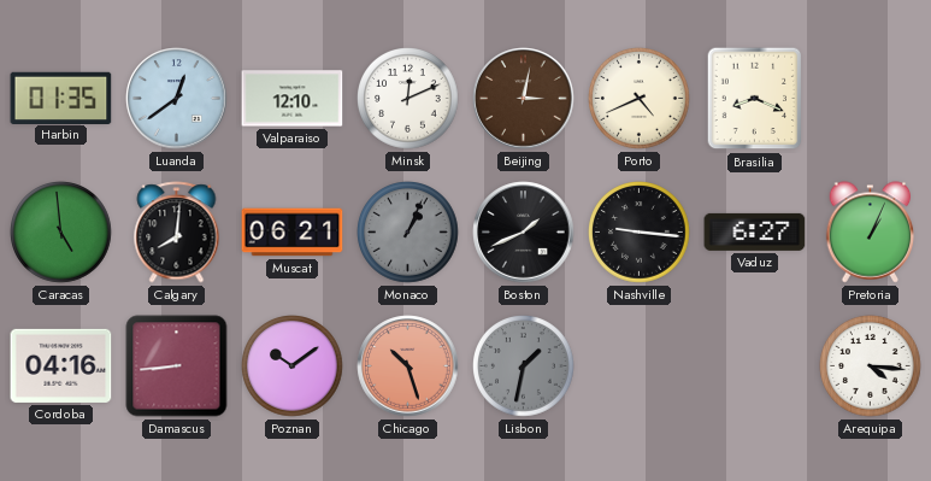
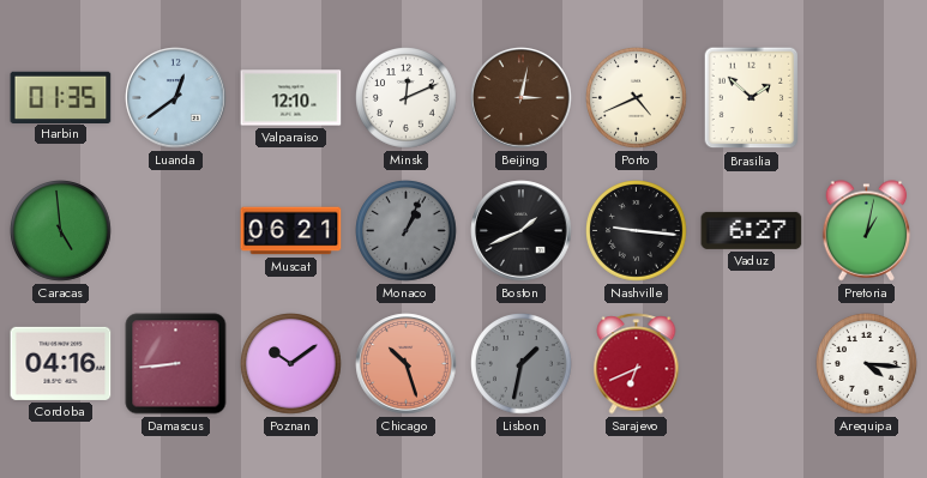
Brasilia: 8:19 -> 1:52 (752, 98)
Calgary: 8:01 -> none (177, 233)
Pretoria: 1:04 -> 1:02 (867, 231)
Sarajevo: none -> 6:41 (637, 364)
